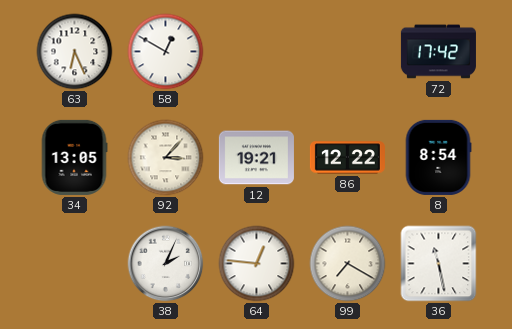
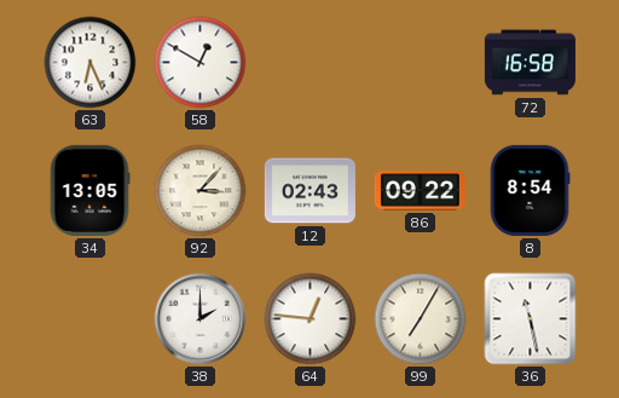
72: 17:42 -> 16:58 (530, 63)
12: 19:21 -> 02:43 (309, 191)
86: 12:22 -> 09:22 (420, 191)
38: 2:04 -> 2:00 (201, 319)
99: 7:20 -> 7:05 (421, 319)
